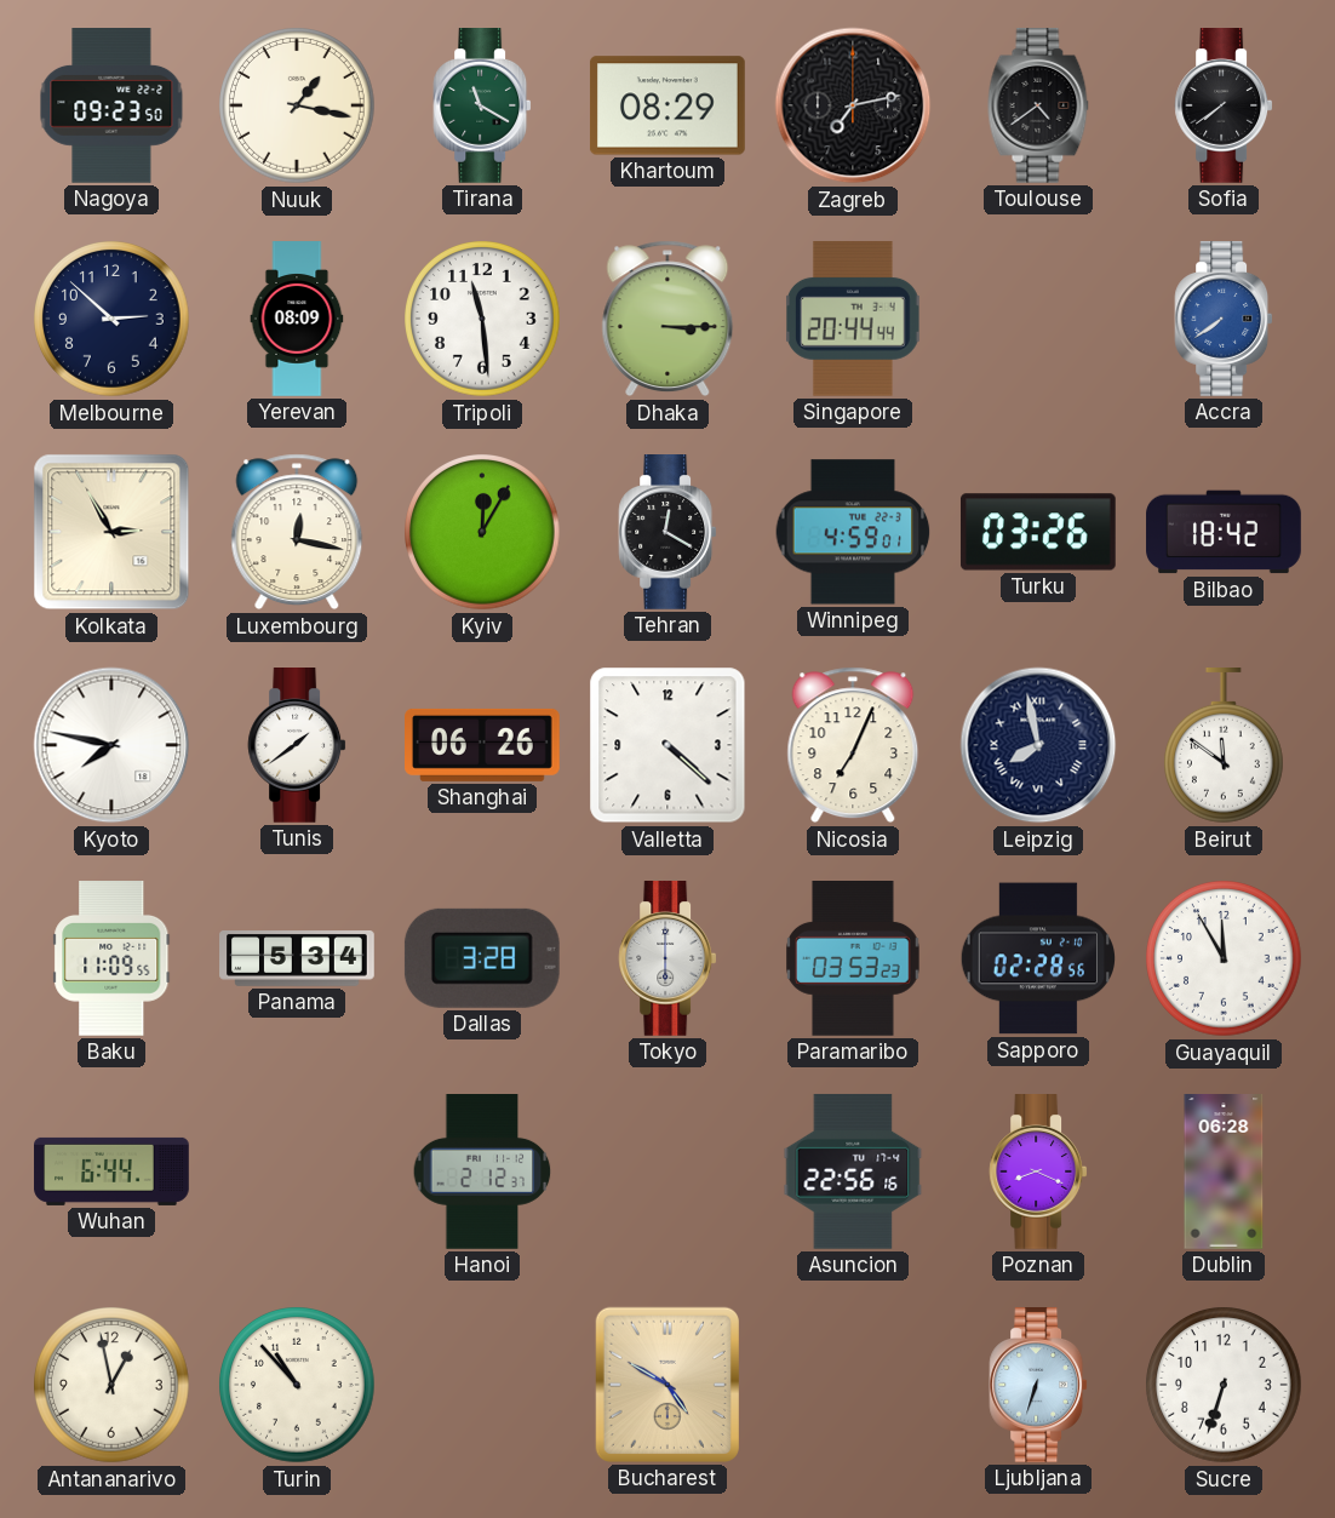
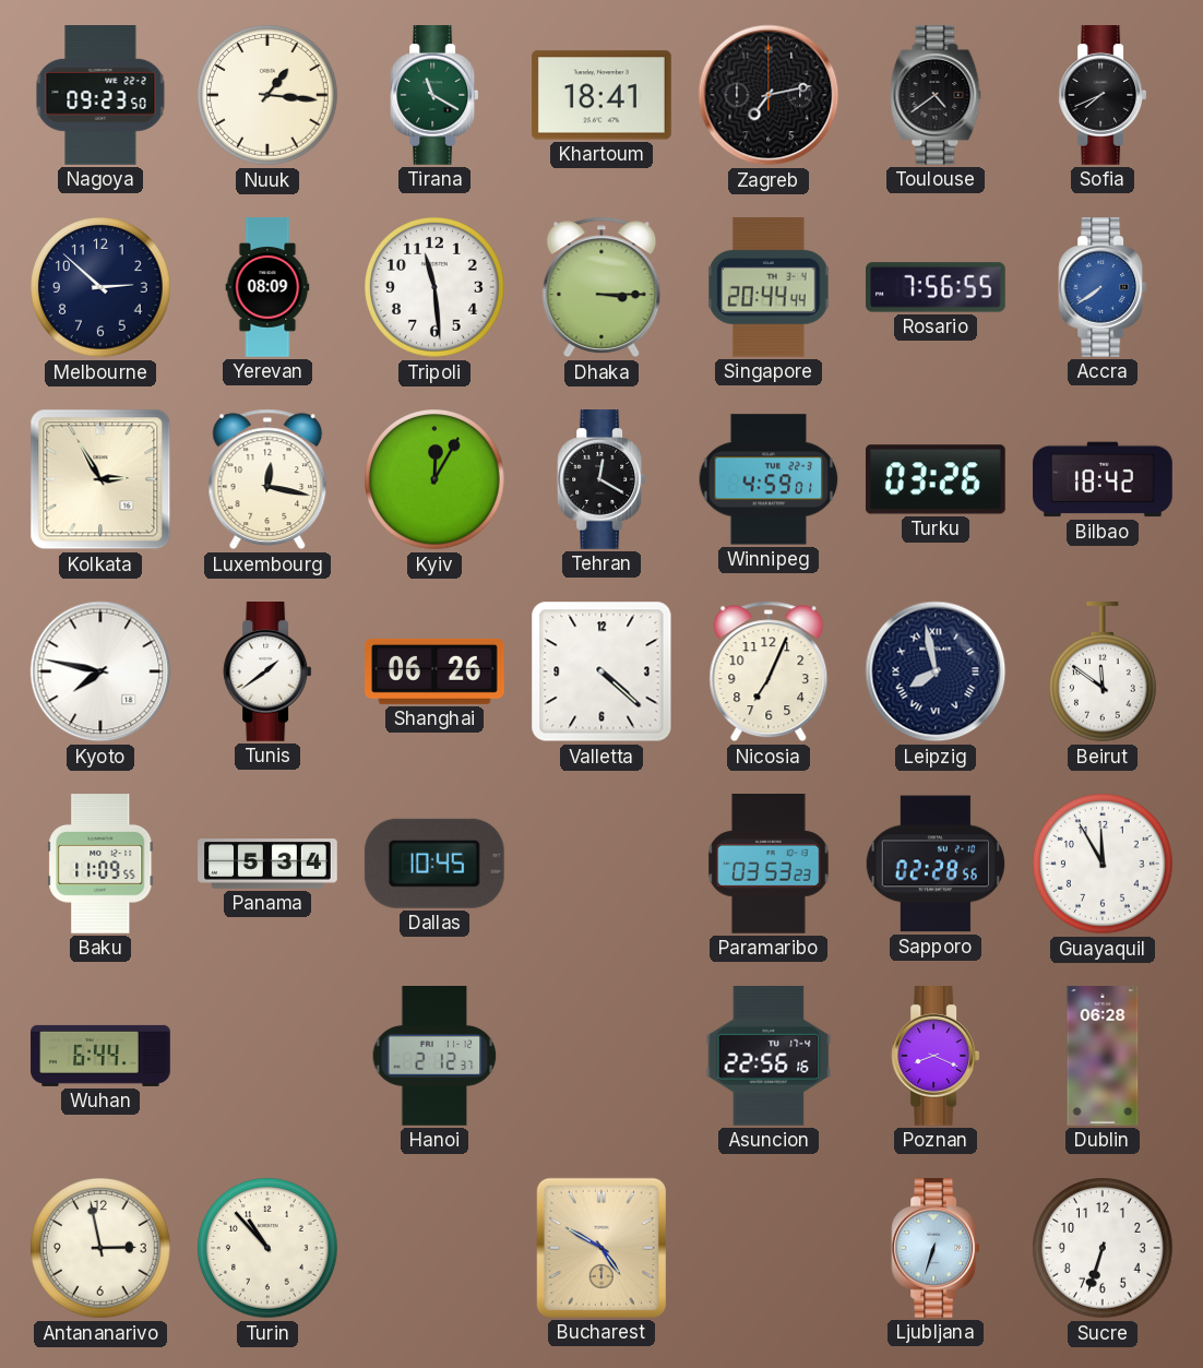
Nuuk: 1:17 -> 1:16 (269, 96)
Khartoum: 08:29 -> 18:41 (601, 95)
Sofia: 7:39 -> 7:41 (1103, 96)
Rosario: none -> 7:56 (937, 287)
Dallas: 3:28 -> 10:45 (434, 864)
Tokyo: 6:00 -> none (667, 960)
Antananarivo: 12:58 -> 2:58 (102, 1249)
